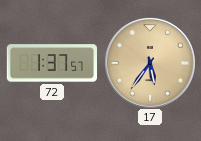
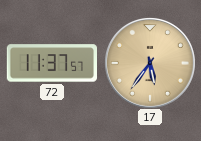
72: 1:37 -> 11:37 (51, 63)
